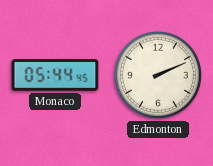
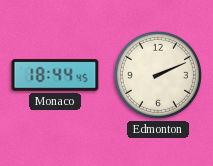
Monaco: 05:44 -> 18:44 (55, 75)
